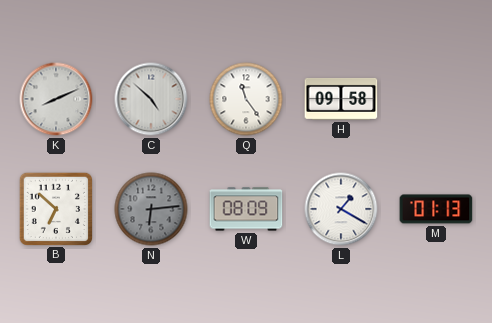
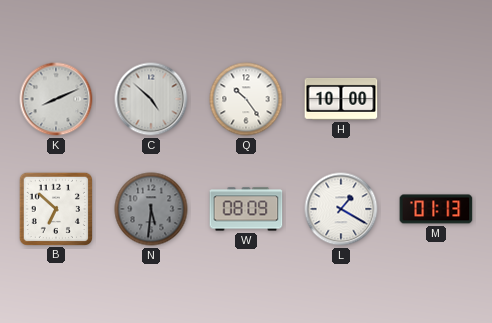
Q: 11:24 -> 10:24 (246, 99)
H: 09:58 -> 10:00 (341, 99)
N: 6:14 -> 5:31 (151, 209)
